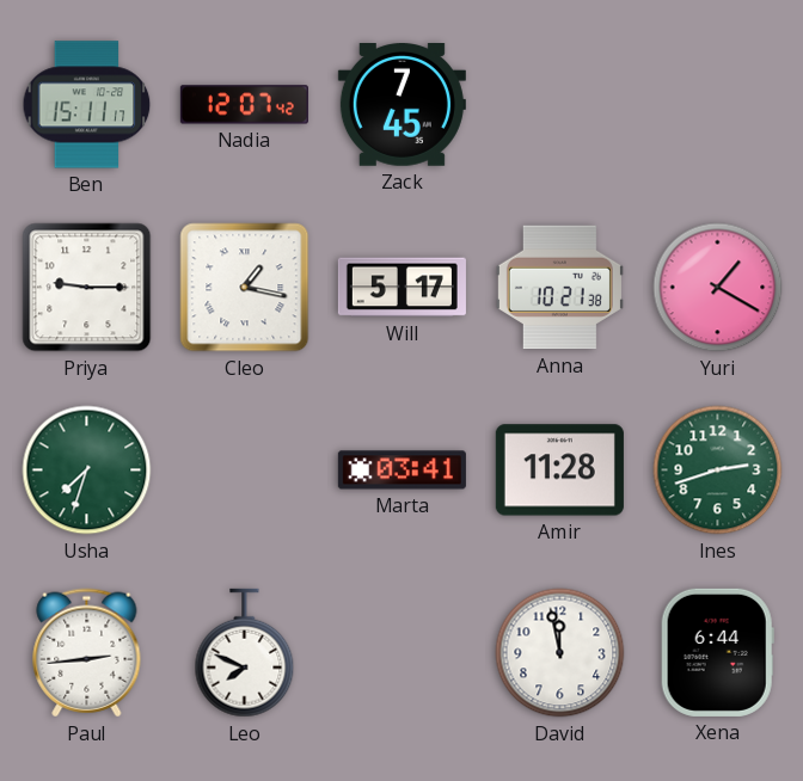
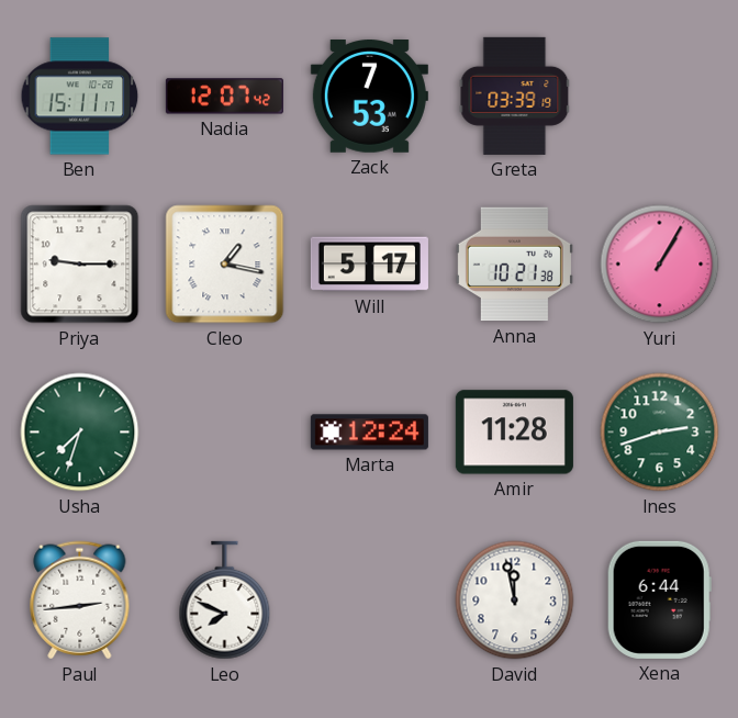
Zack: 7:45 -> 7:53 (369, 97)
Greta: none -> 03:39 (515, 96)
Yuri: 1:20 -> 1:05 (660, 265)
Marta: 03:41 -> 12:24 (369, 433)
